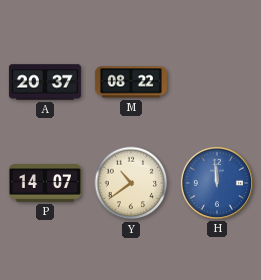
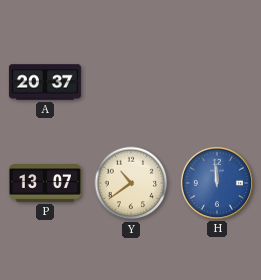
M: 08:22 -> none (131, 82)
P: 14:07 -> 13:07 (45, 183)
